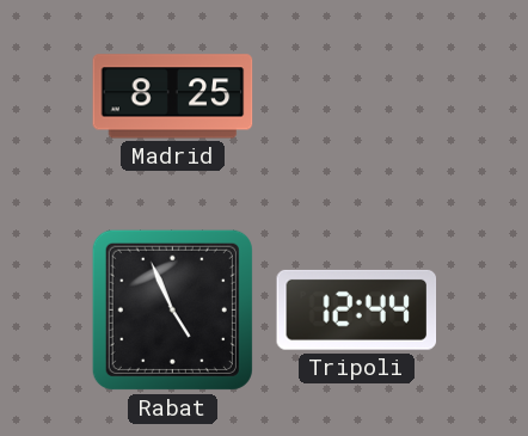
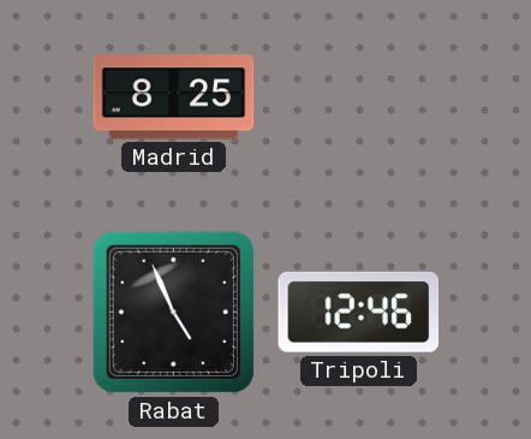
Tripoli: 12:44 -> 12:46 (359, 312)
